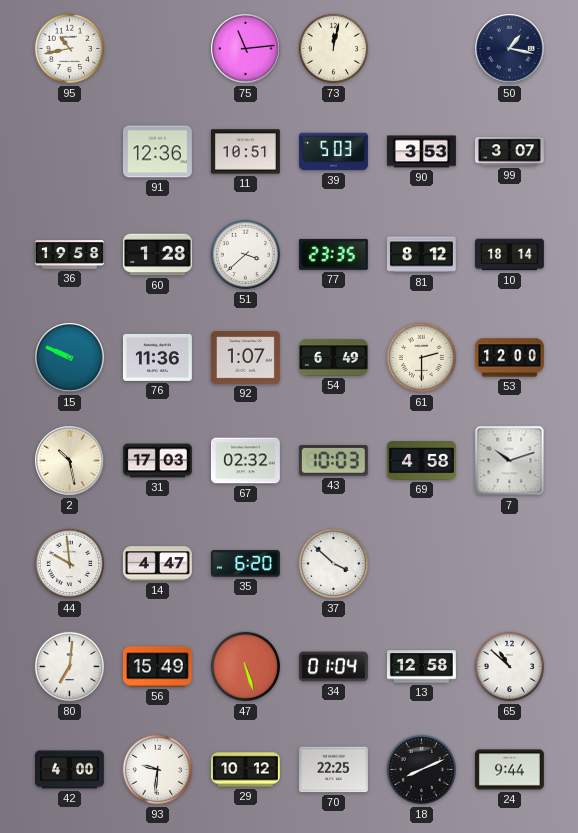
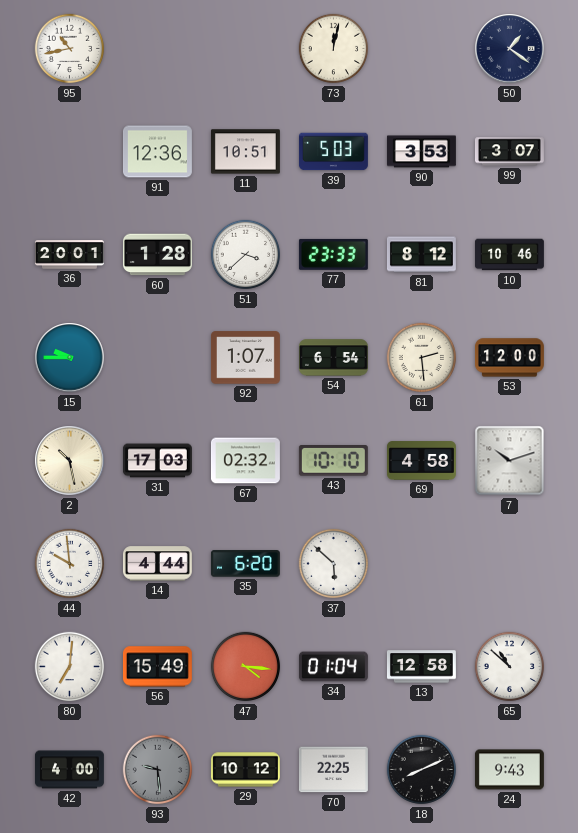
75: 11:14 -> none (246, 49)
50: 1:17 -> 1:21 (510, 49)
36: 19:58 -> 20:01 (69, 255)
77: 23:35 -> 23:33 (333, 254)
10: 18:14 -> 10:46 (509, 255)
15: 9:49 -> 9:45 (70, 358)
76: 11:36 -> none (157, 357)
54: 6:49 -> 6:54 (333, 358)
61: 2:30 -> 2:29 (422, 358)
43: 10:03 -> 10:10 (333, 461)
14: 4:47 -> 4:44 (157, 564)
37: 3:52 -> 5:52 (334, 564)
47: 5:27 -> 4:16 (246, 667)
93: 9:31 -> 9:29 (158, 770)
93 dial: white -> grey (158, 770)
24: 9:44 -> 9:43 (509, 770)
